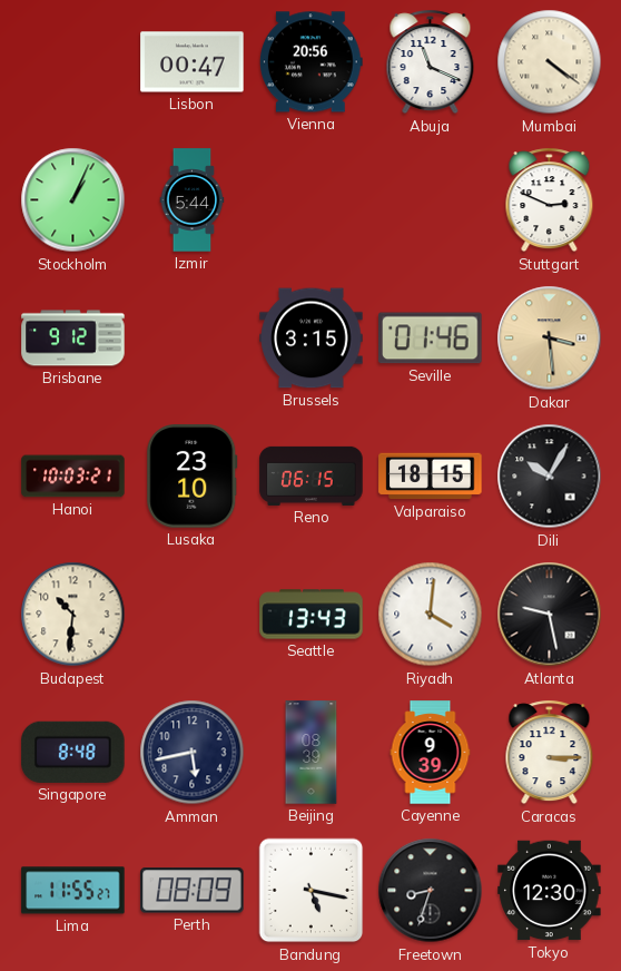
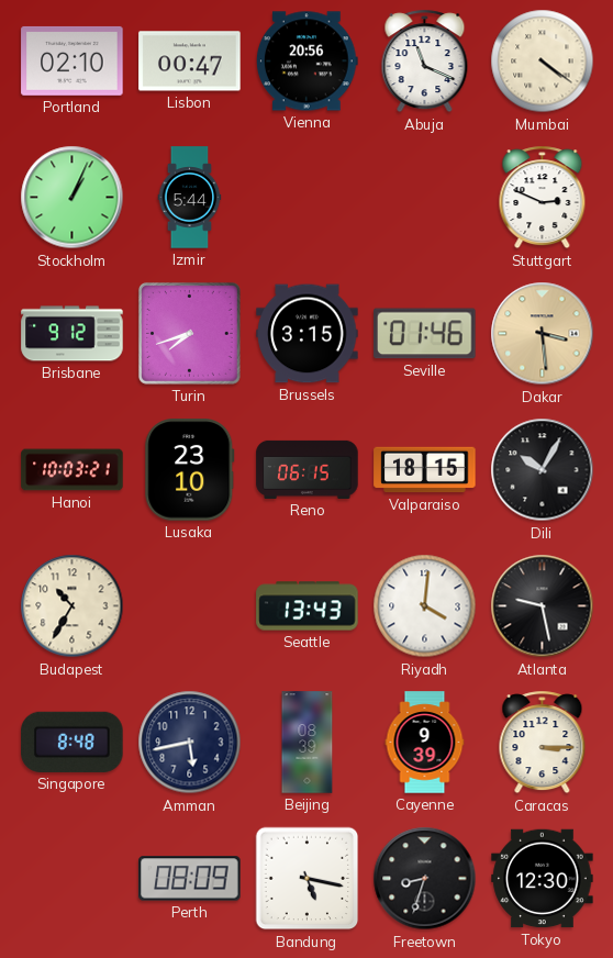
Portland: none -> 02:10 (73, 60)
Turin: none -> 7:42 (189, 333)
Budapest: 10:31 -> 10:35 (73, 606)
Lima: 11:55 -> none (73, 891)
